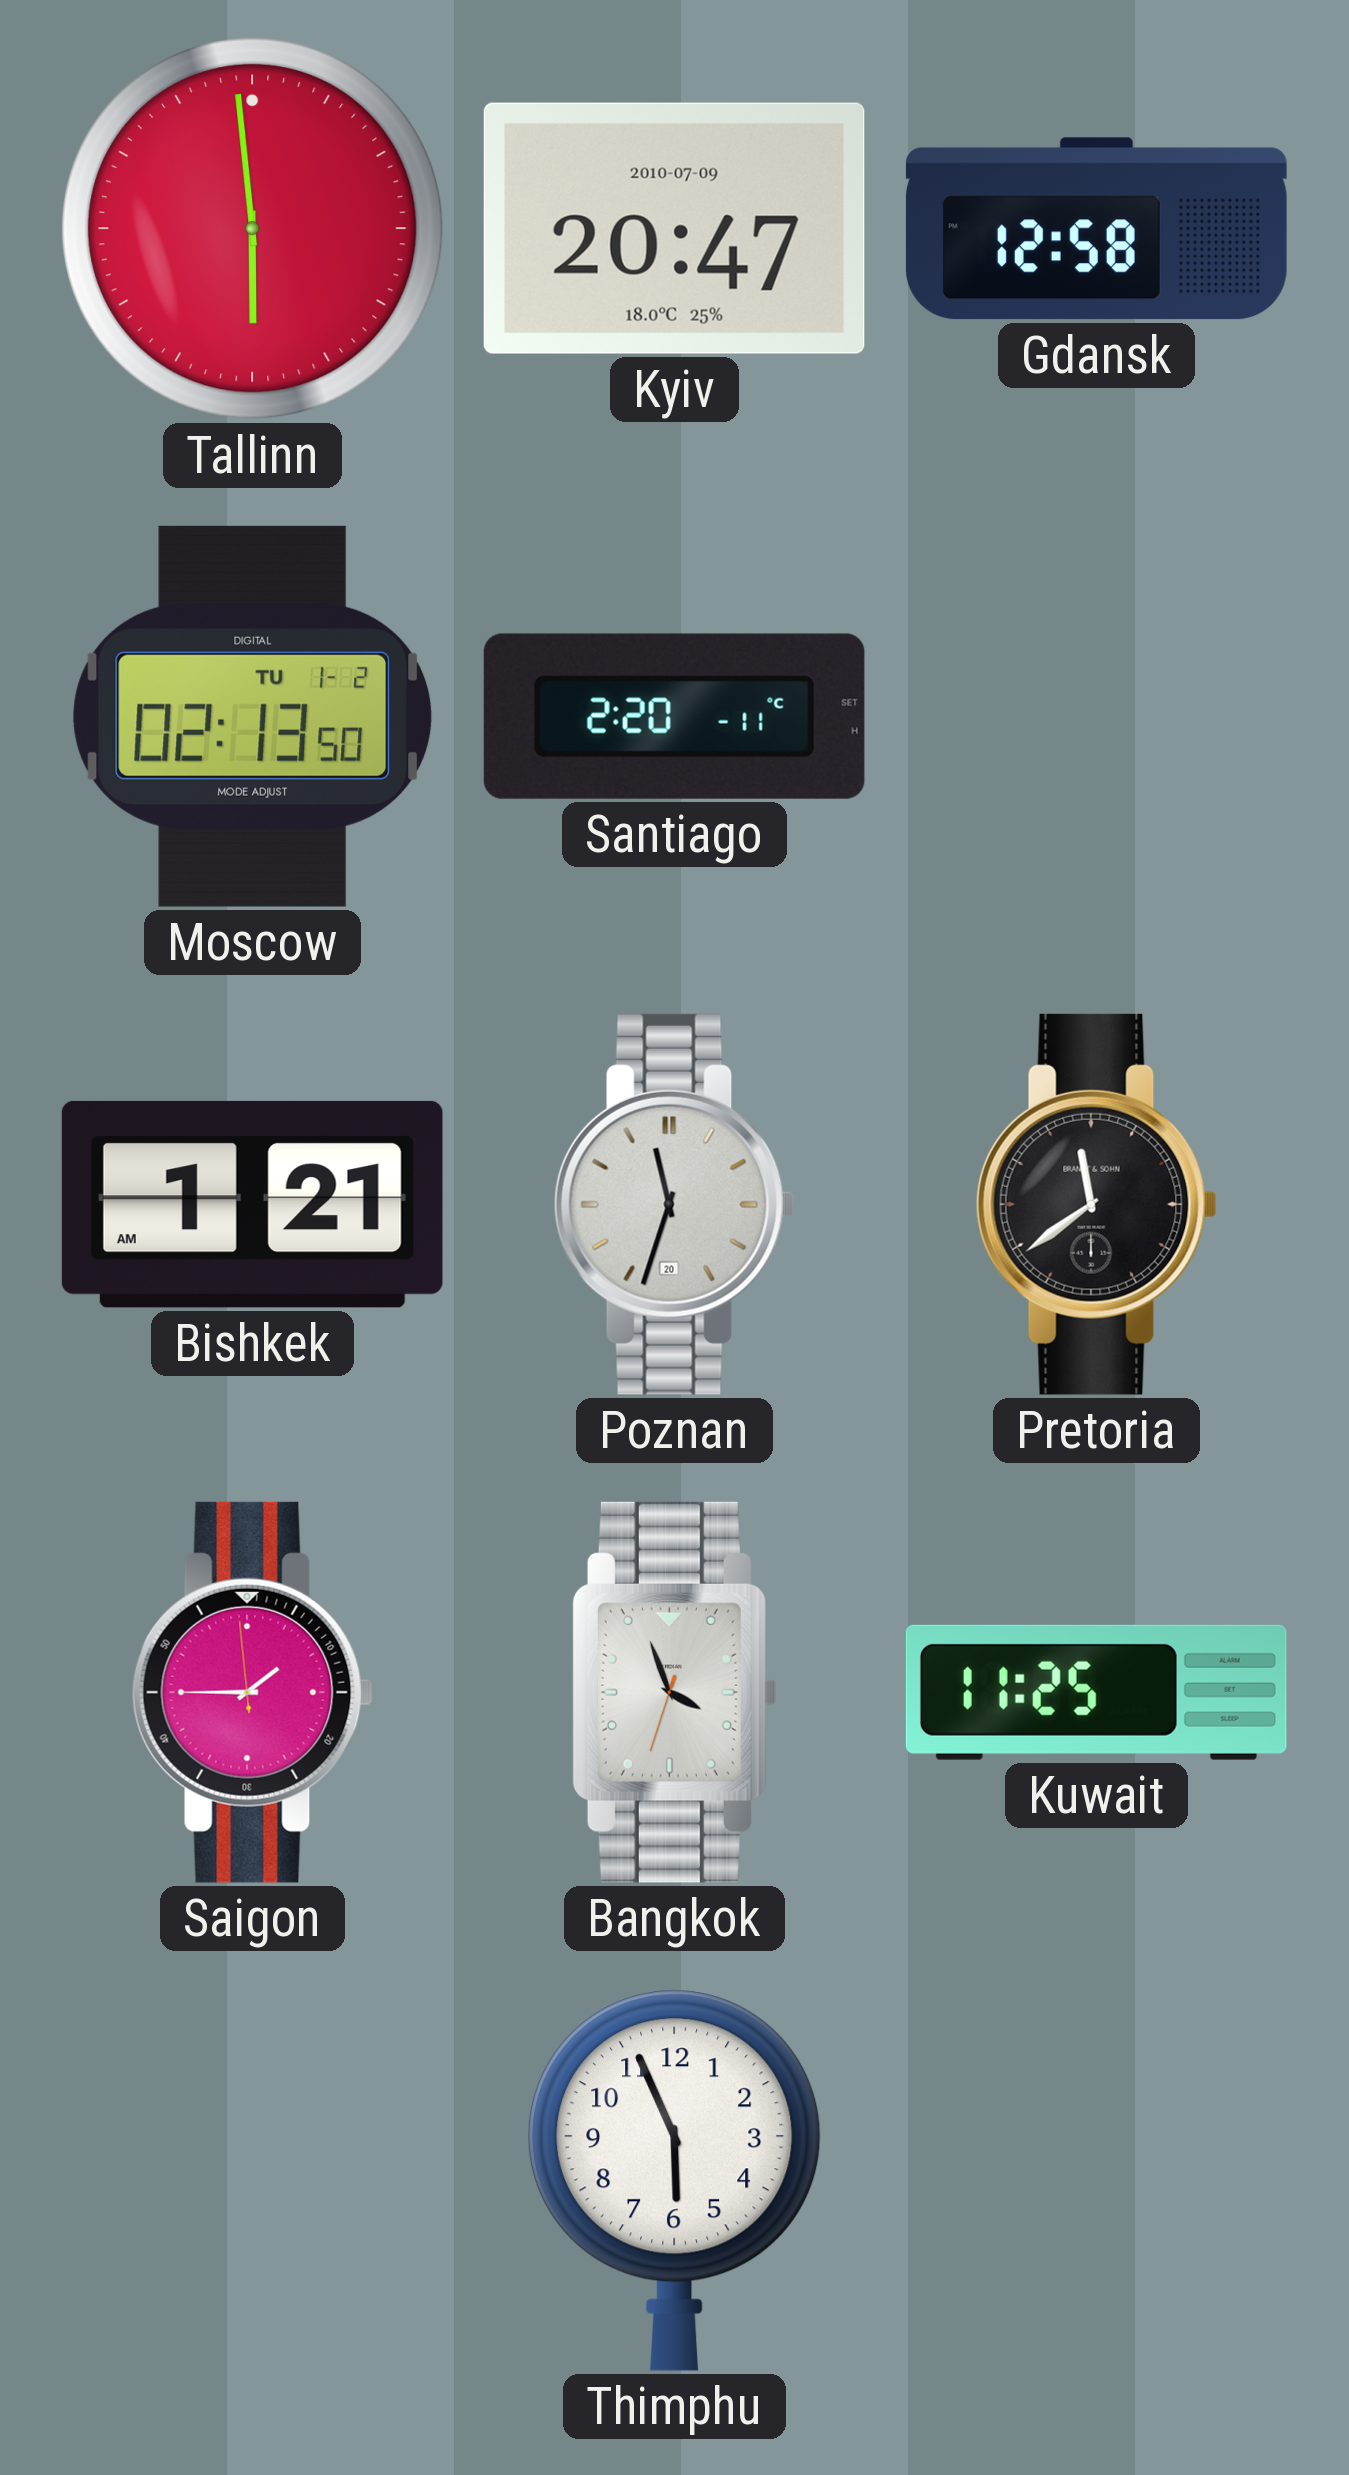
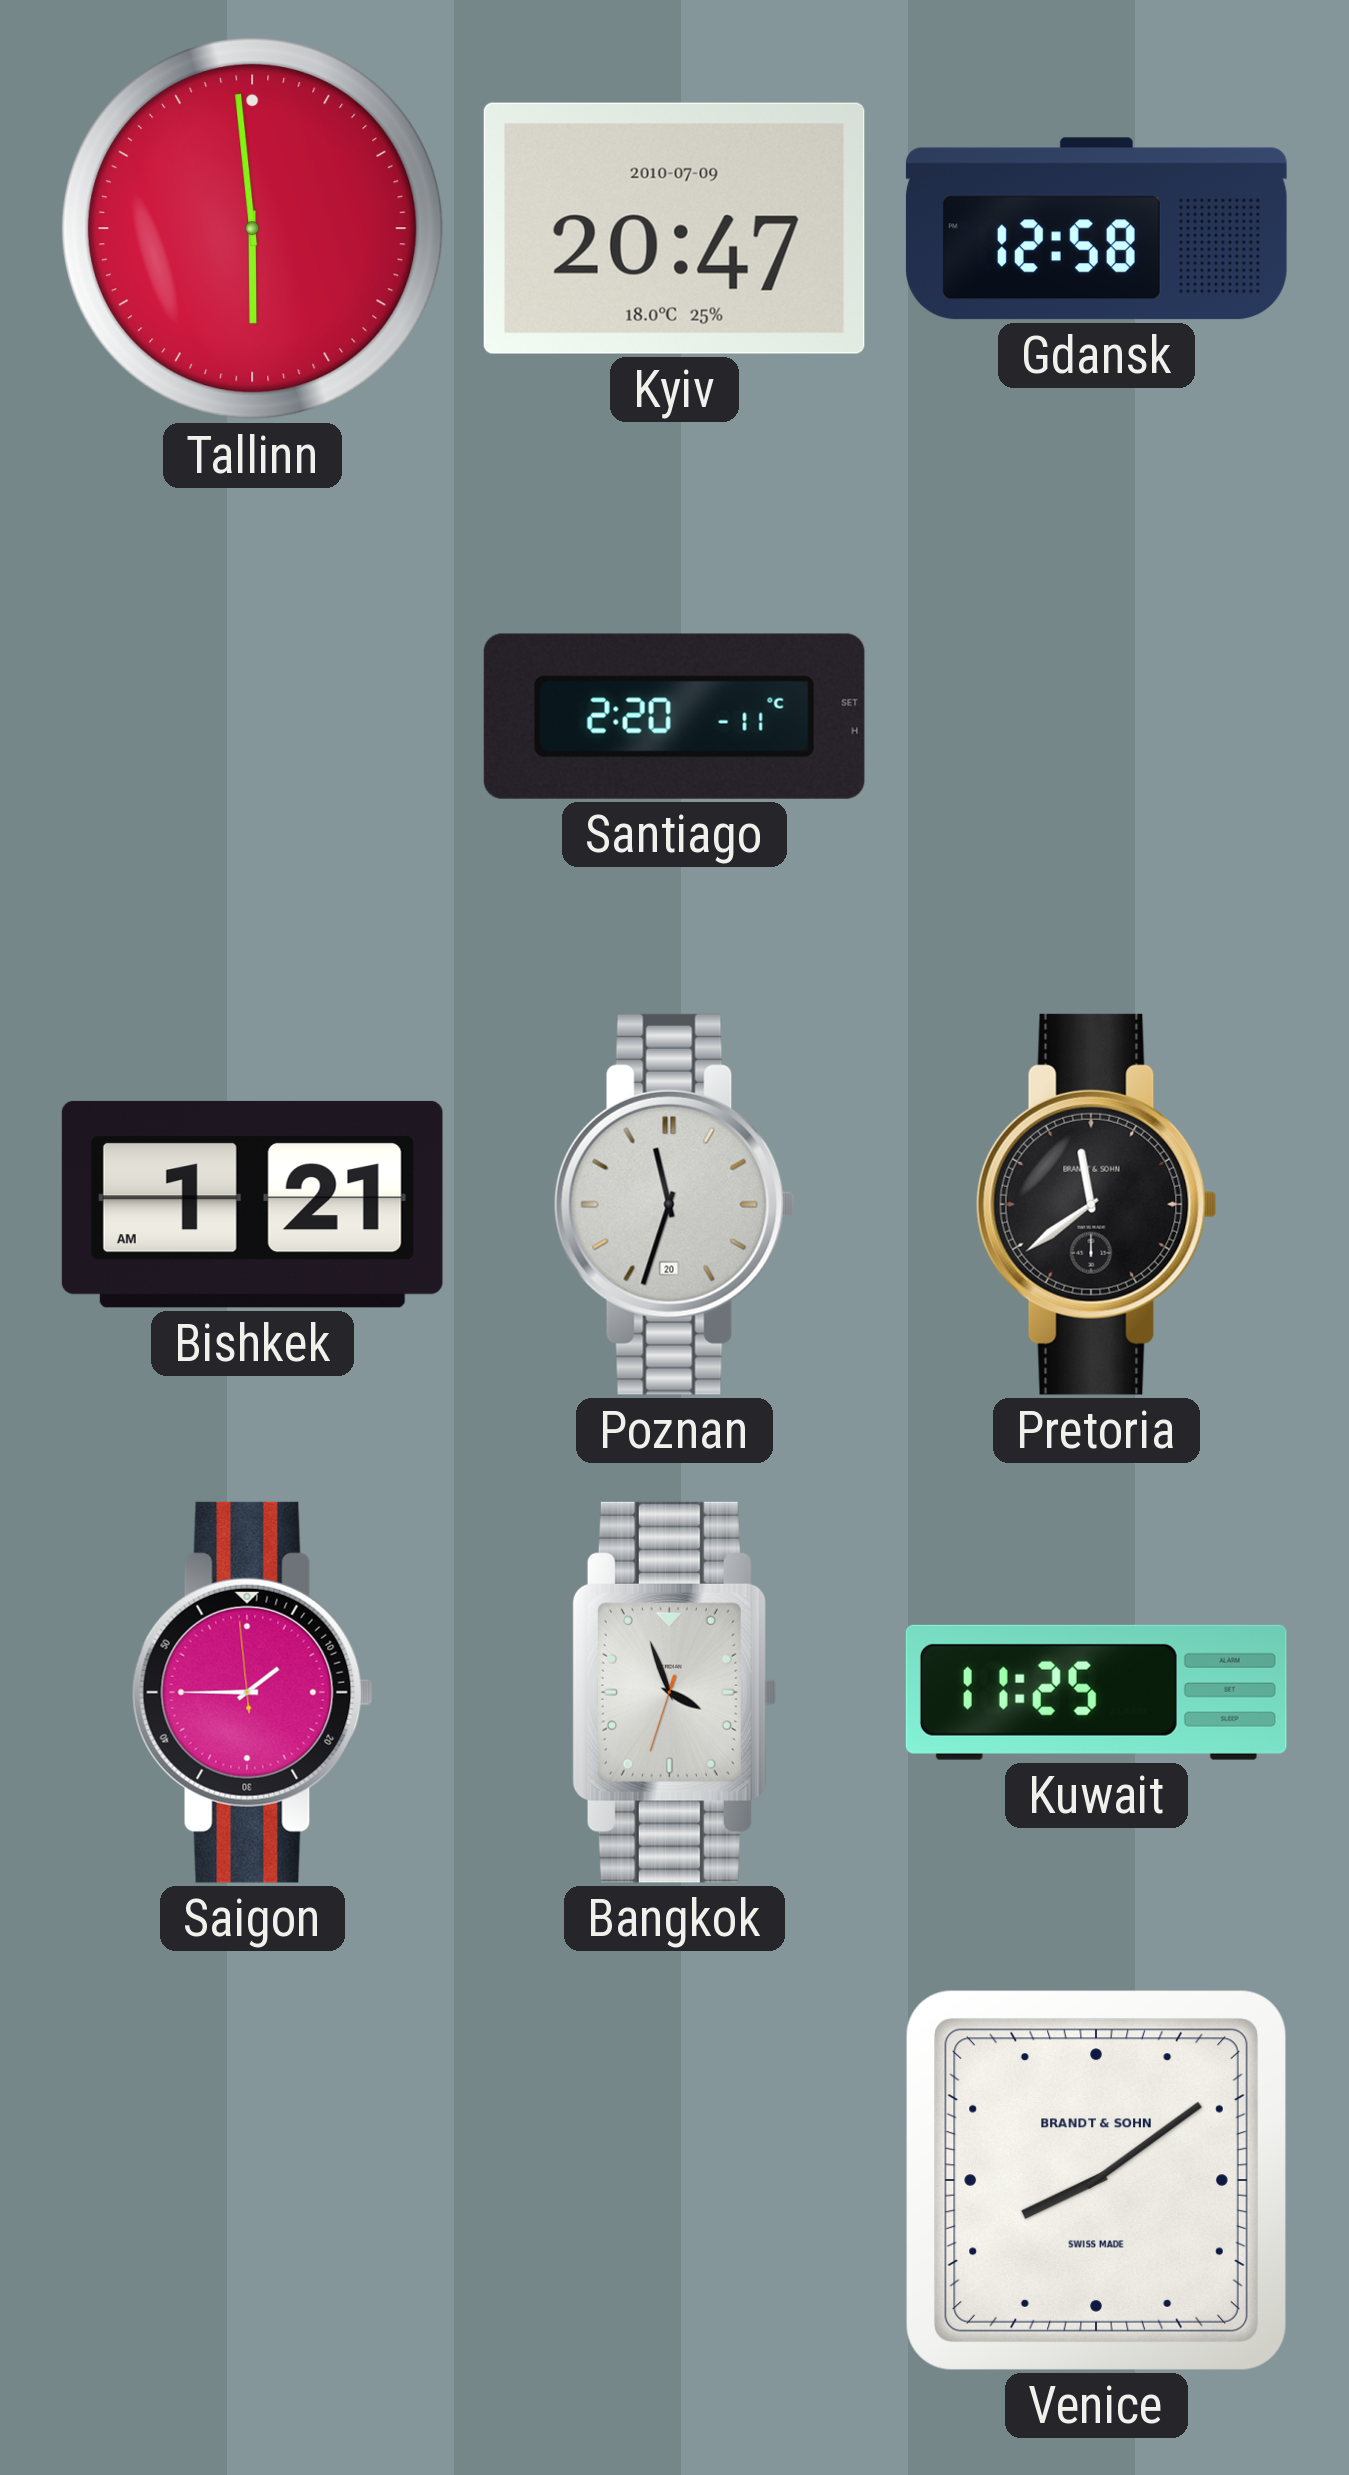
Moscow: 02:13 -> none (253, 716)
Thimphu: 5:56 -> none (674, 2180)
Venice: none -> 8:09 (1096, 2180)
